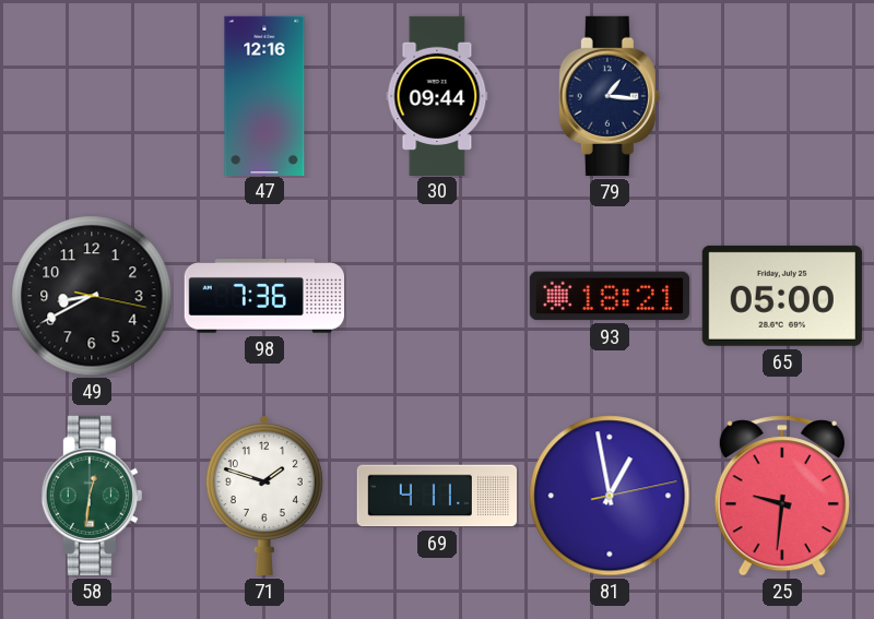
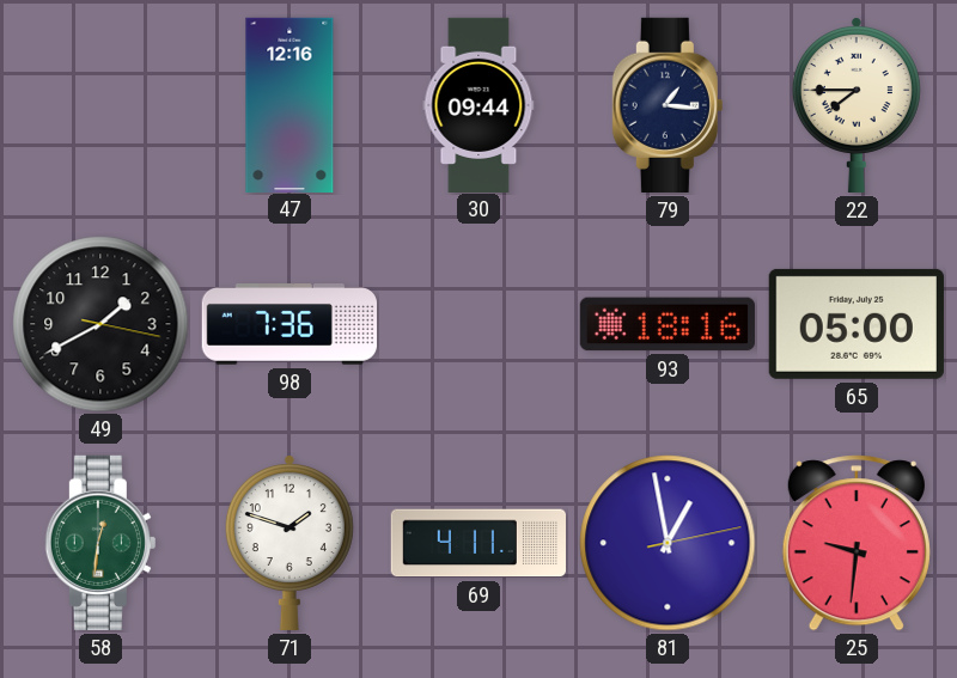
22: none -> 7:45 (857, 105)
49: 8:40 -> 1:40 (100, 324)
93: 18:21 -> 18:16 (668, 324)
